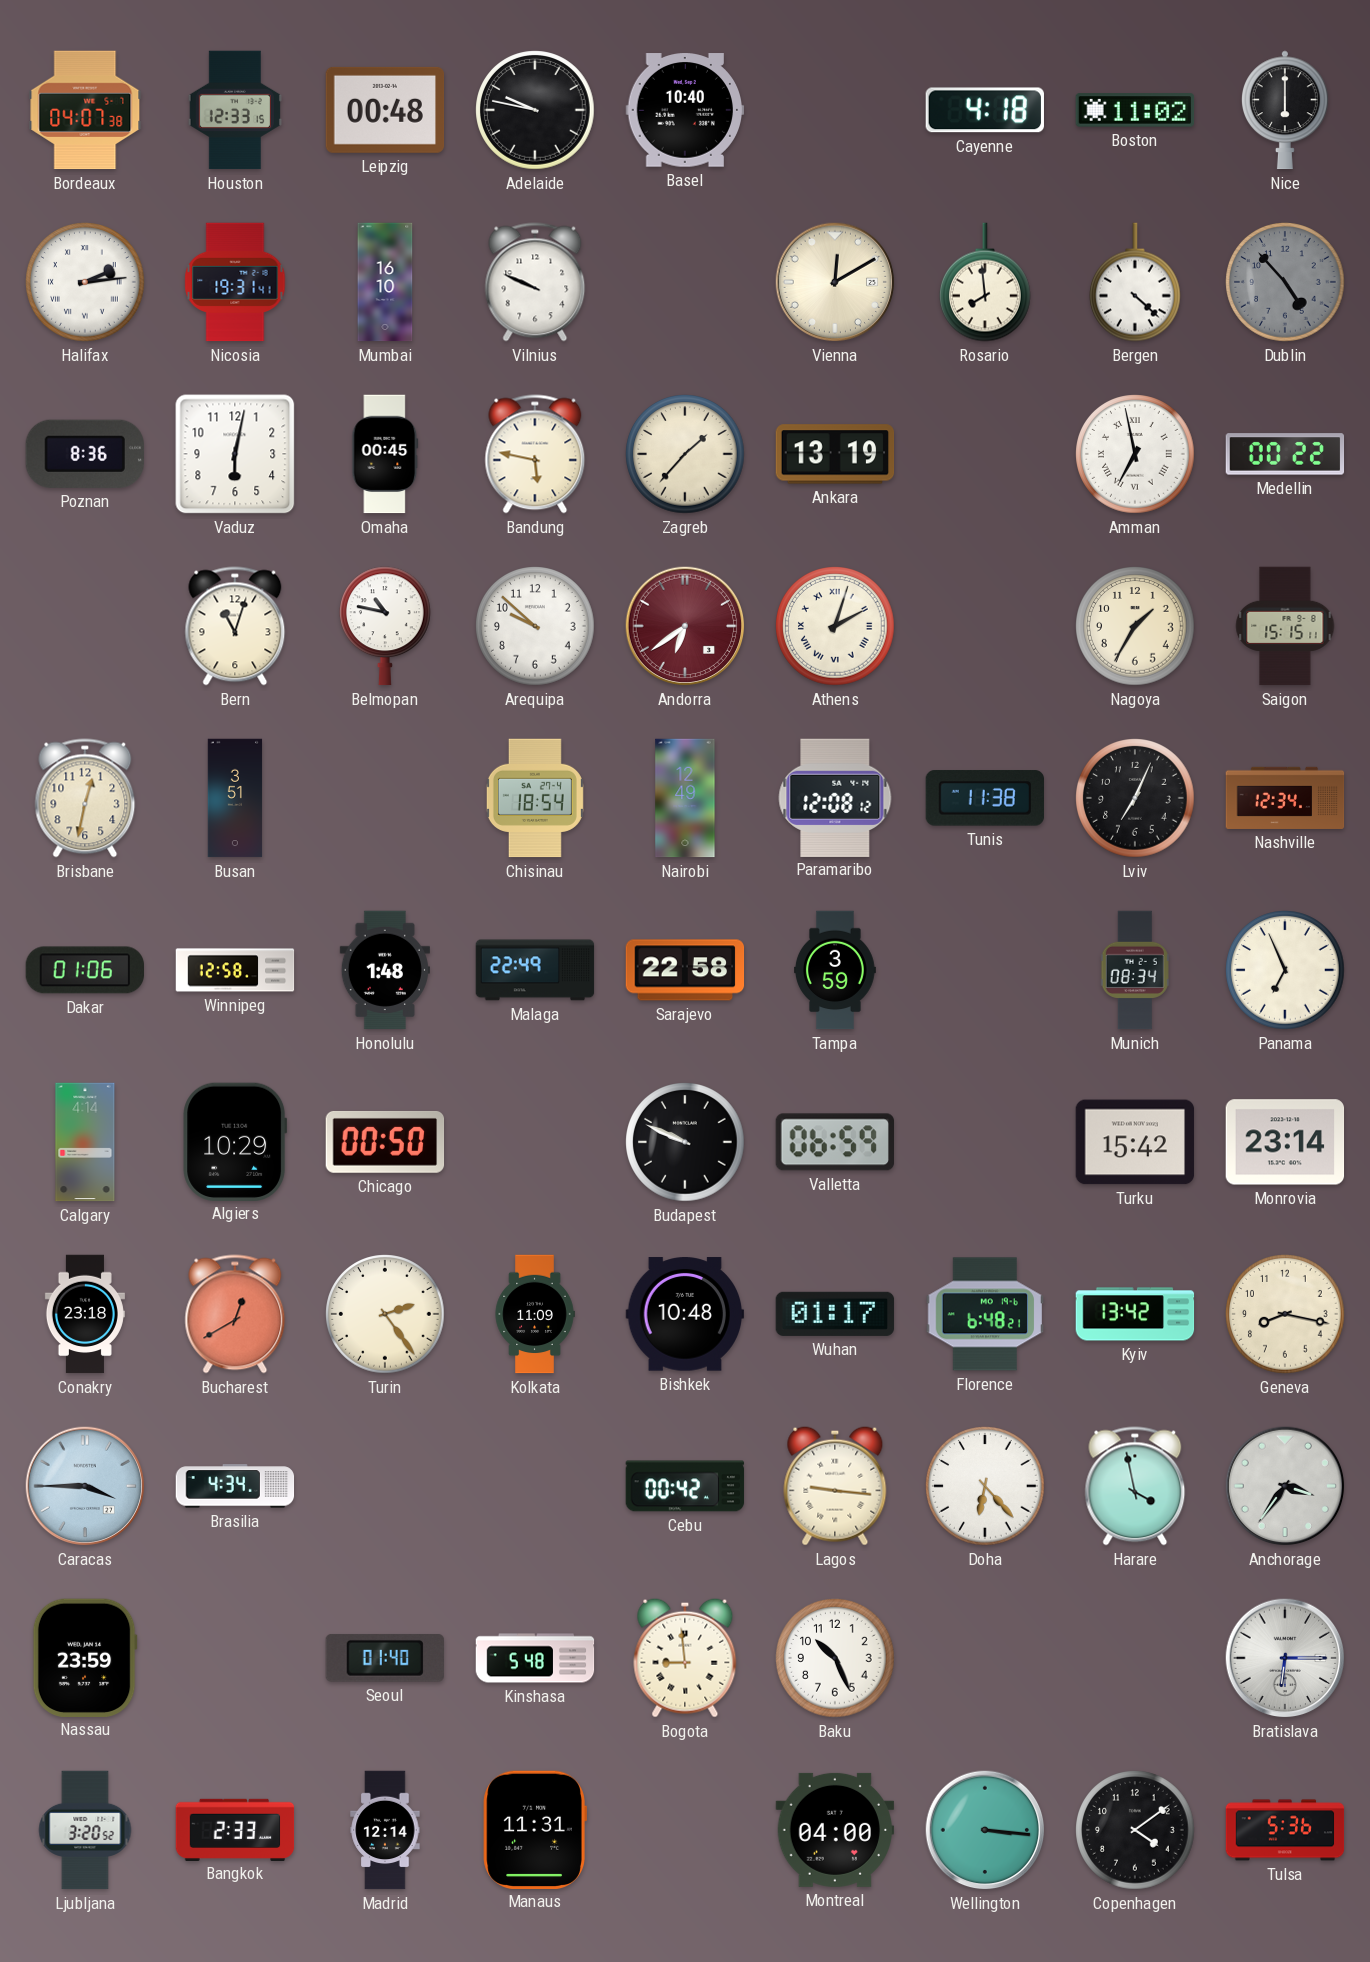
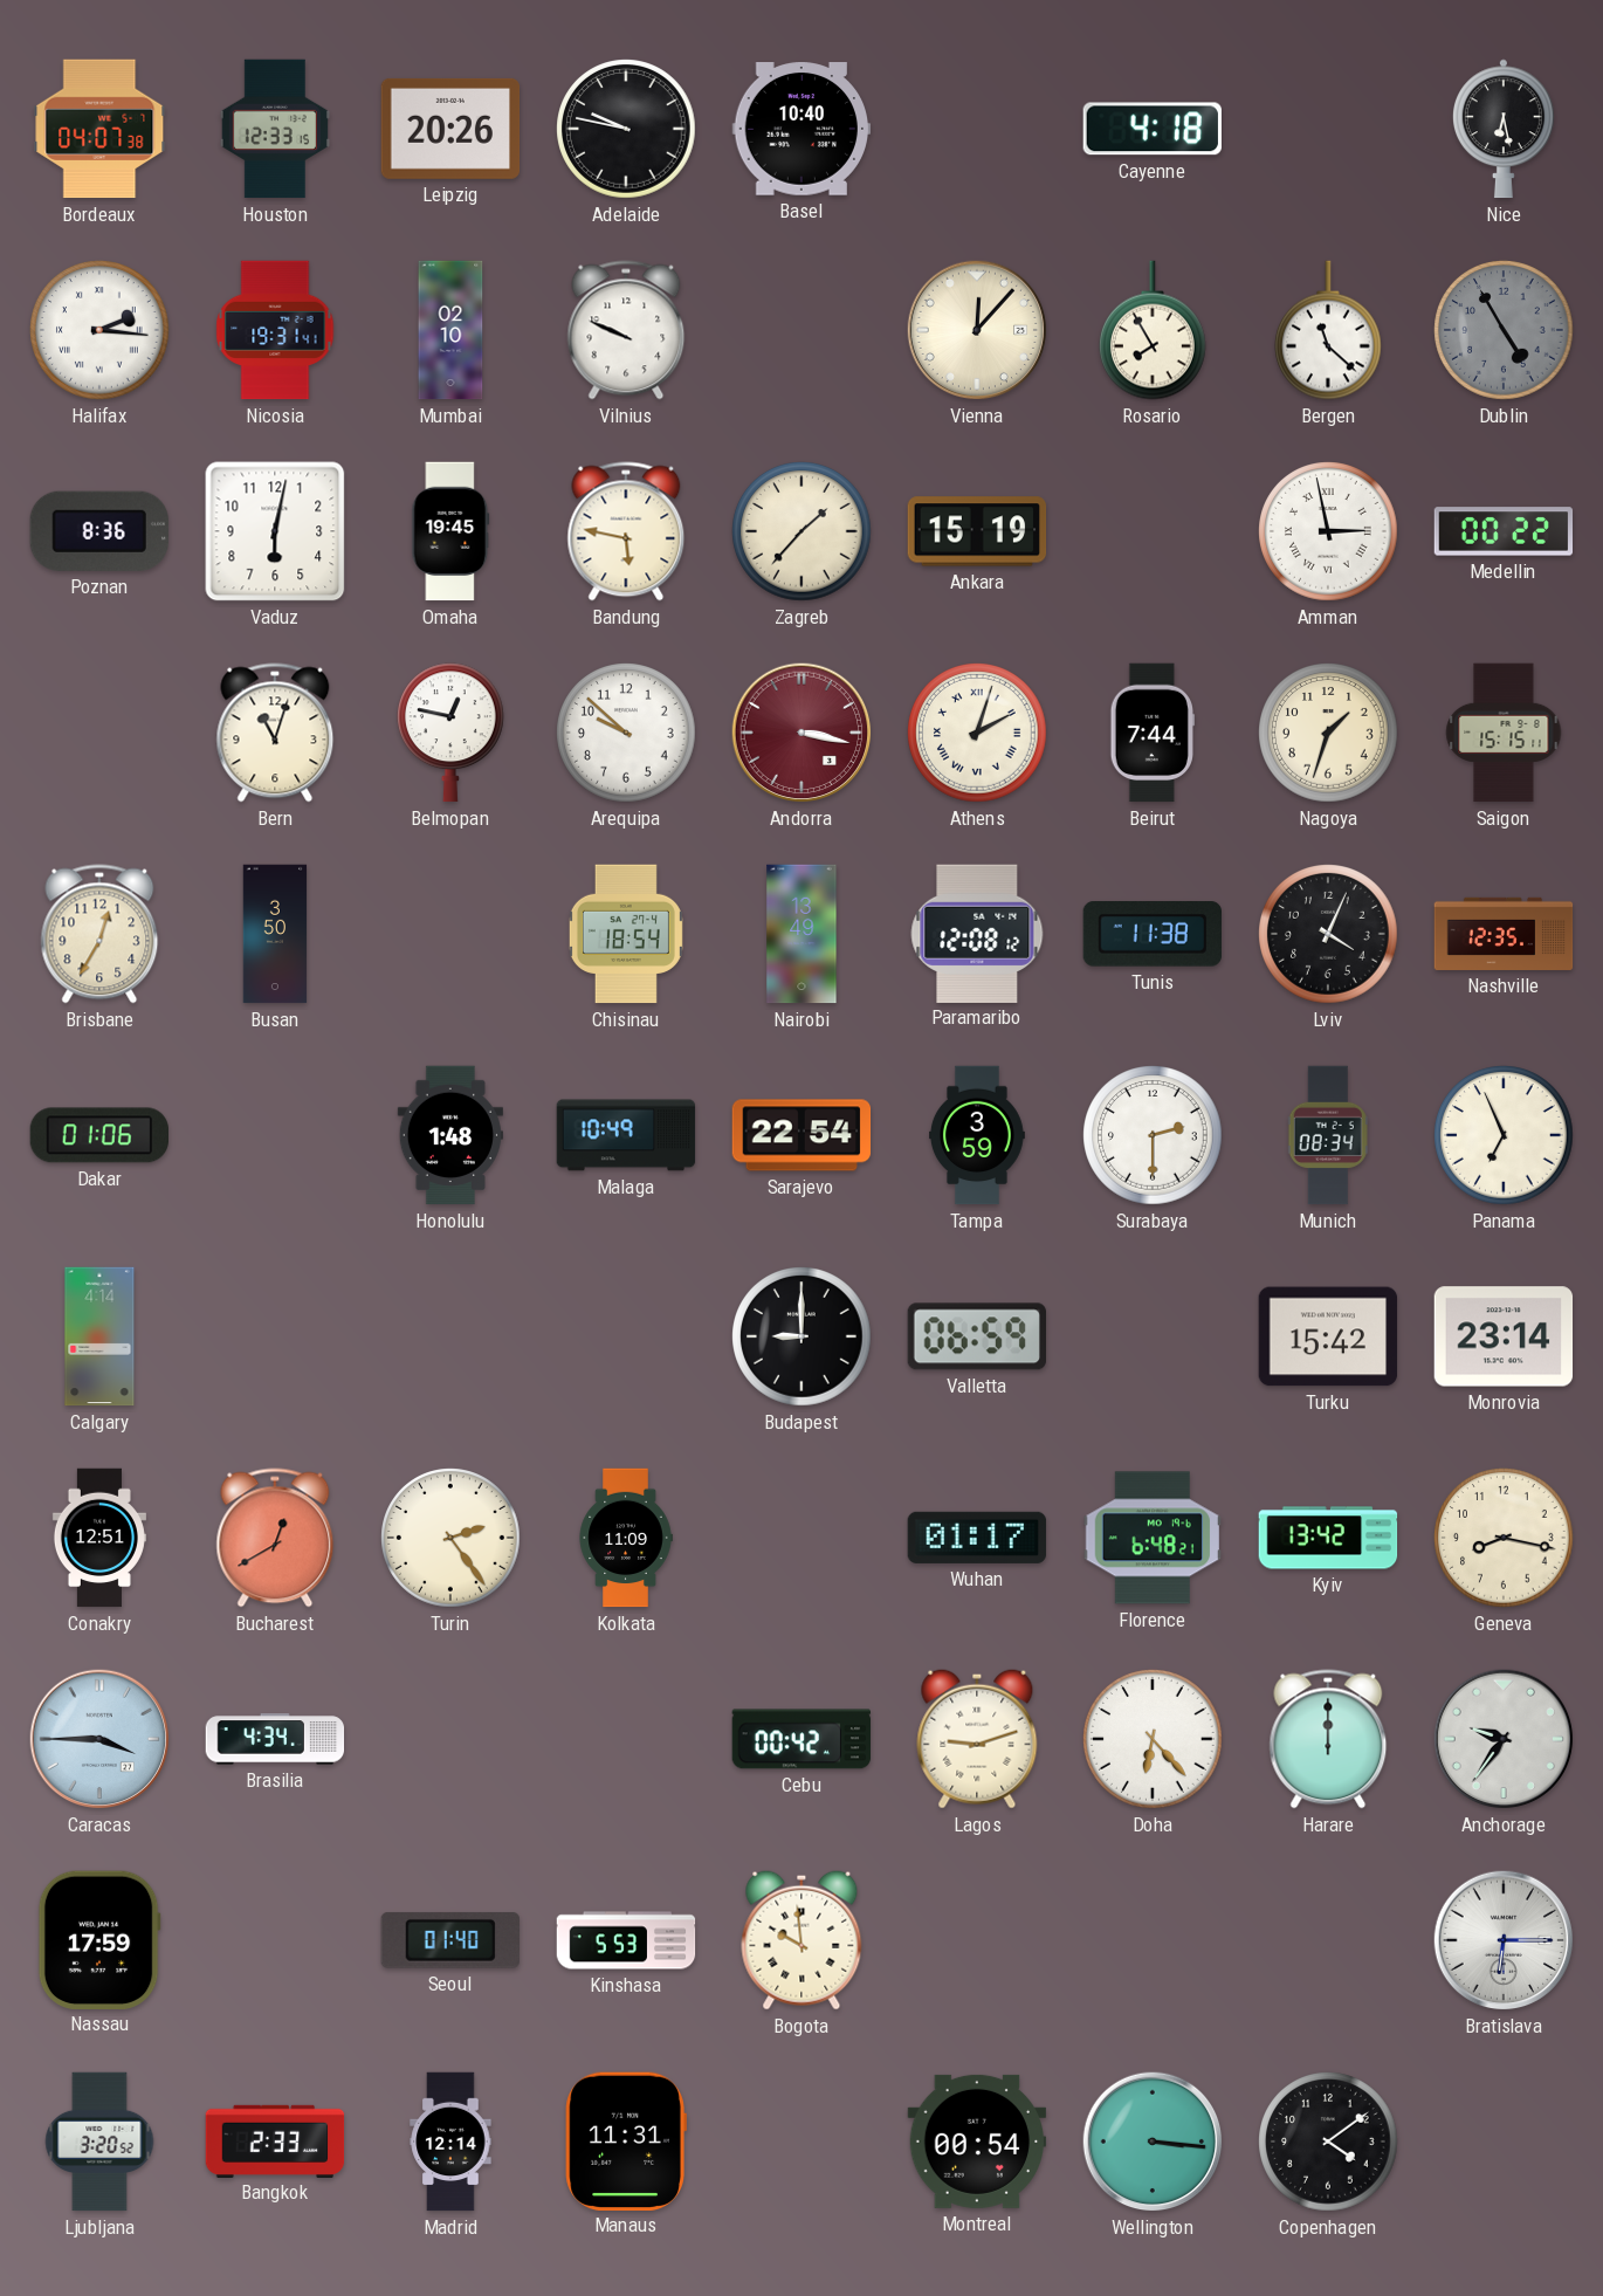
Leipzig: 00:48 -> 20:26 (450, 129)
Boston: 11:02 -> none (1135, 110)
Nice: 6:00 -> 6:28 (1504, 129)
Halifax: 2:14 -> 2:16 (99, 330)
Mumbai: 16:10 -> 02:10 (450, 330)
Vienna: 12:10 -> 12:07 (977, 330)
Rosario: 7:59 -> 7:55 (1154, 330)
Bergen: 4:22 -> 11:22 (1329, 330)
Dublin: 4:53 -> 4:55 (1504, 330)
Omaha: 00:45 -> 19:45 (450, 531)
Ankara: 13:19 -> 15:19 (977, 531)
Amman: 6:58 -> 2:58 (1328, 531)
Belmopan: 10:47 -> 12:47 (452, 733)
Andorra: 6:39 -> 3:17 (801, 733)
Beirut: none -> 7:44 (1153, 733)
Nagoya: 1:35 -> 1:33 (1328, 733)
Brisbane: 12:32 -> 12:35 (99, 934)
Busan: 3:51 -> 3:50 (275, 934)
Nairobi: 12:49 -> 13:49 (801, 934)
Lviv: 7:04 -> 4:04 (1328, 934)
Nashville: 12:34 -> 12:35 (1504, 934)
Winnipeg: 12:58 -> none (235, 970)
Malaga: 22:49 -> 10:49 (626, 1135)
Sarajevo: 22:58 -> 22:54 (801, 1135)
Surabaya: none -> 2:30 (1153, 1135)
Algiers: 10:29 -> none (235, 1141)
Chicago: 00:50 -> none (385, 1142)
Budapest: 9:49 -> 9:00 (801, 1336)
Conakry: 23:18 -> 12:51 (99, 1538)
Bishkek: 10:48 -> none (685, 1314)
Lagos: 9:16 -> 9:12 (977, 1739)
Harare: 3:58 -> 12:00 (1328, 1739)
Anchorage: 3:36 -> 9:36 (1504, 1739)
Nassau: 23:59 -> 17:59 (99, 1939)
Kinshasa: 5:48 -> 5:53 (626, 1940)
Bogota: 8:59 -> 9:59 (801, 1940)
Baku: 10:26 -> none (835, 1658)
Montreal: 04:00 -> 00:54 (977, 2142)
Tulsa: 5:36 -> none (1285, 1830)
